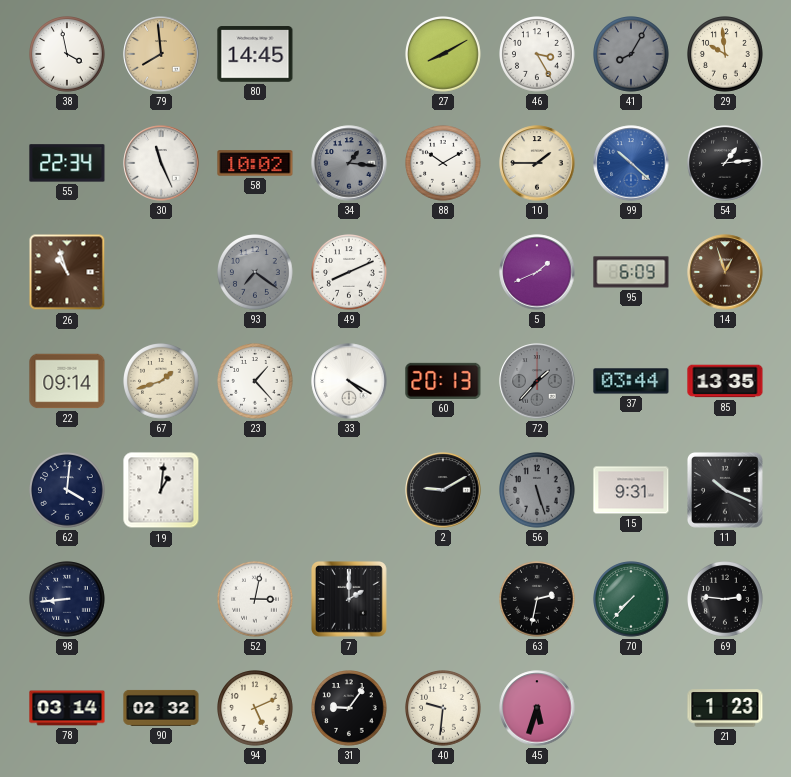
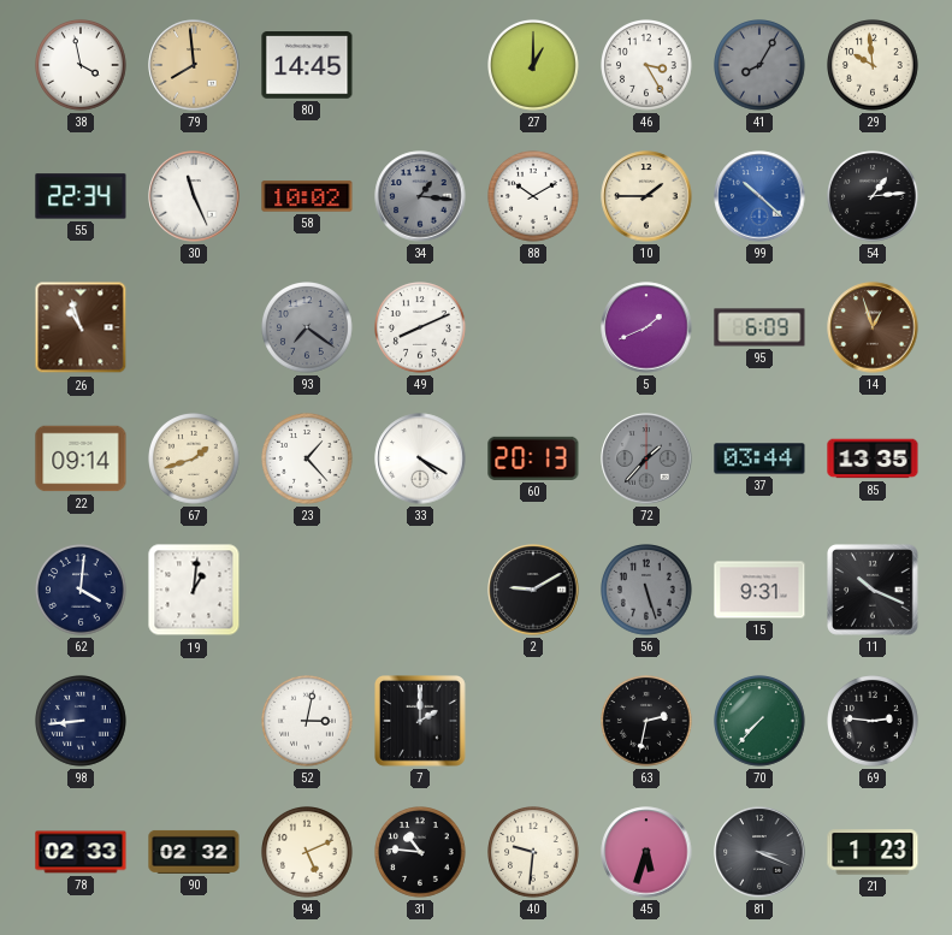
27: 8:10 -> 1:00 (534, 66)
78: 03:14 -> 02:33 (81, 852)
31: 9:06 -> 10:46 (421, 853)
81: none -> 3:19 (759, 852)
